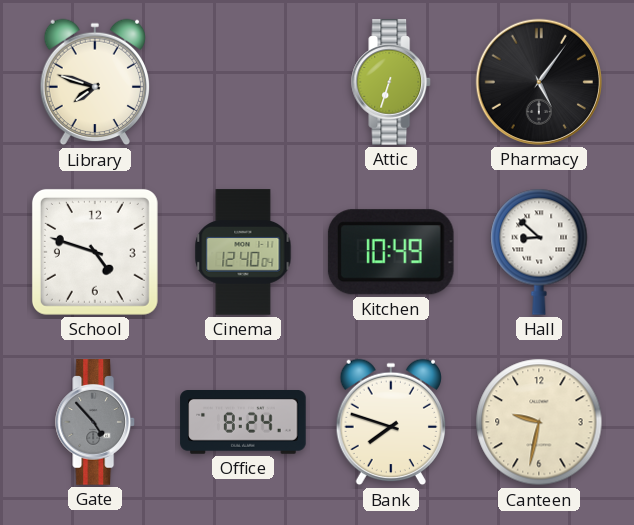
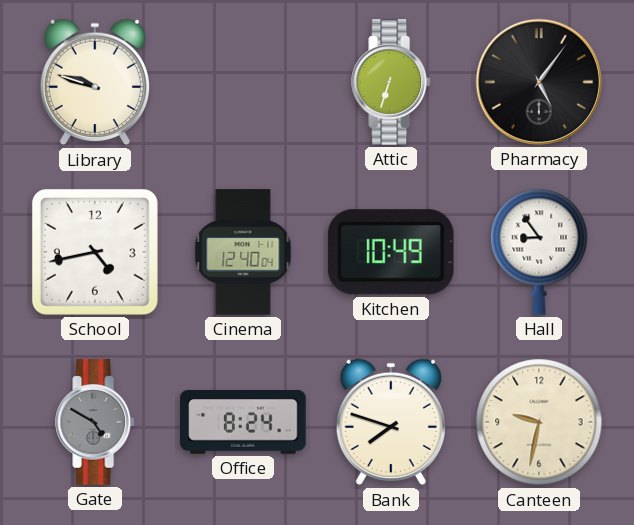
Library: 7:48 -> 9:48 (94, 82)
School: 4:48 -> 4:43 (95, 252)
Hall: 8:52 -> 8:54 (539, 252)
Gate: 4:53 -> 4:50 (96, 422)
